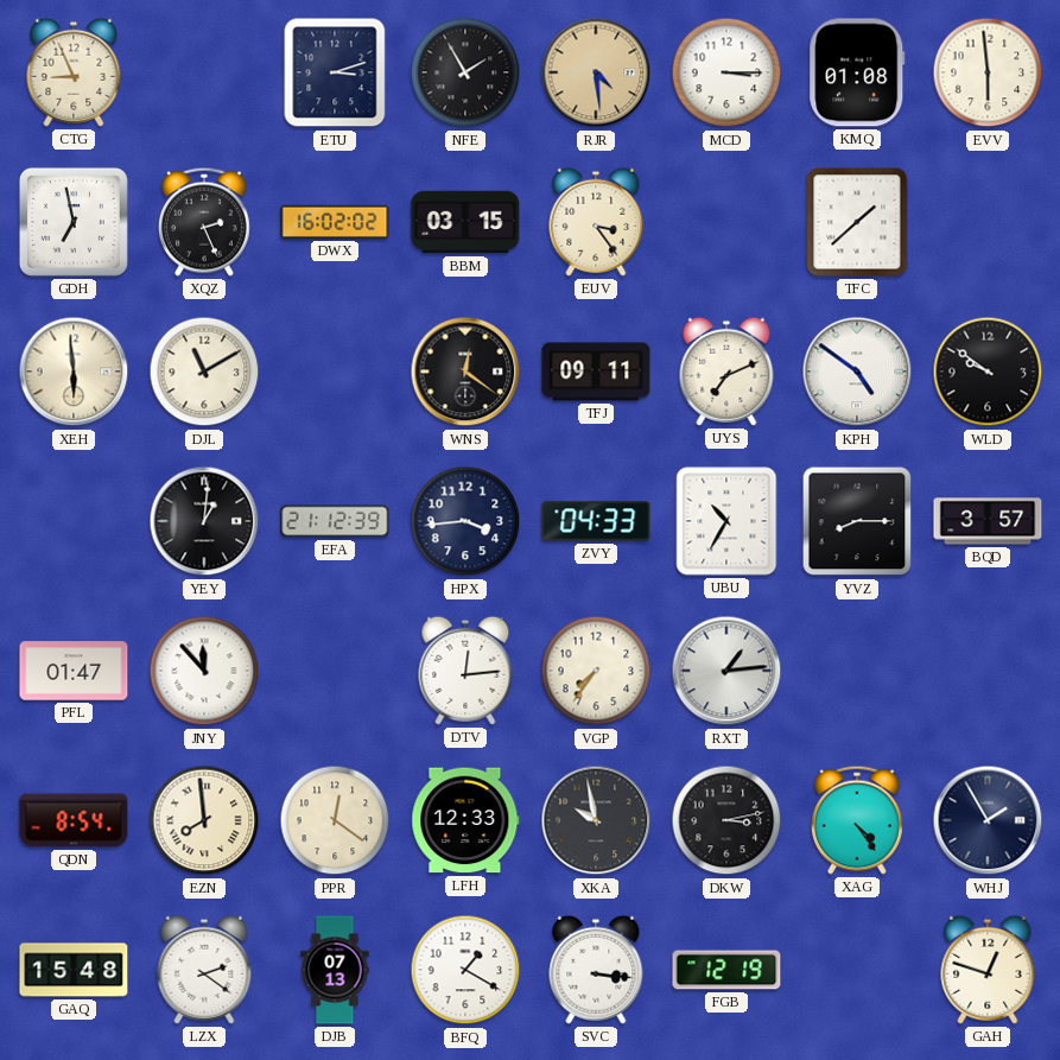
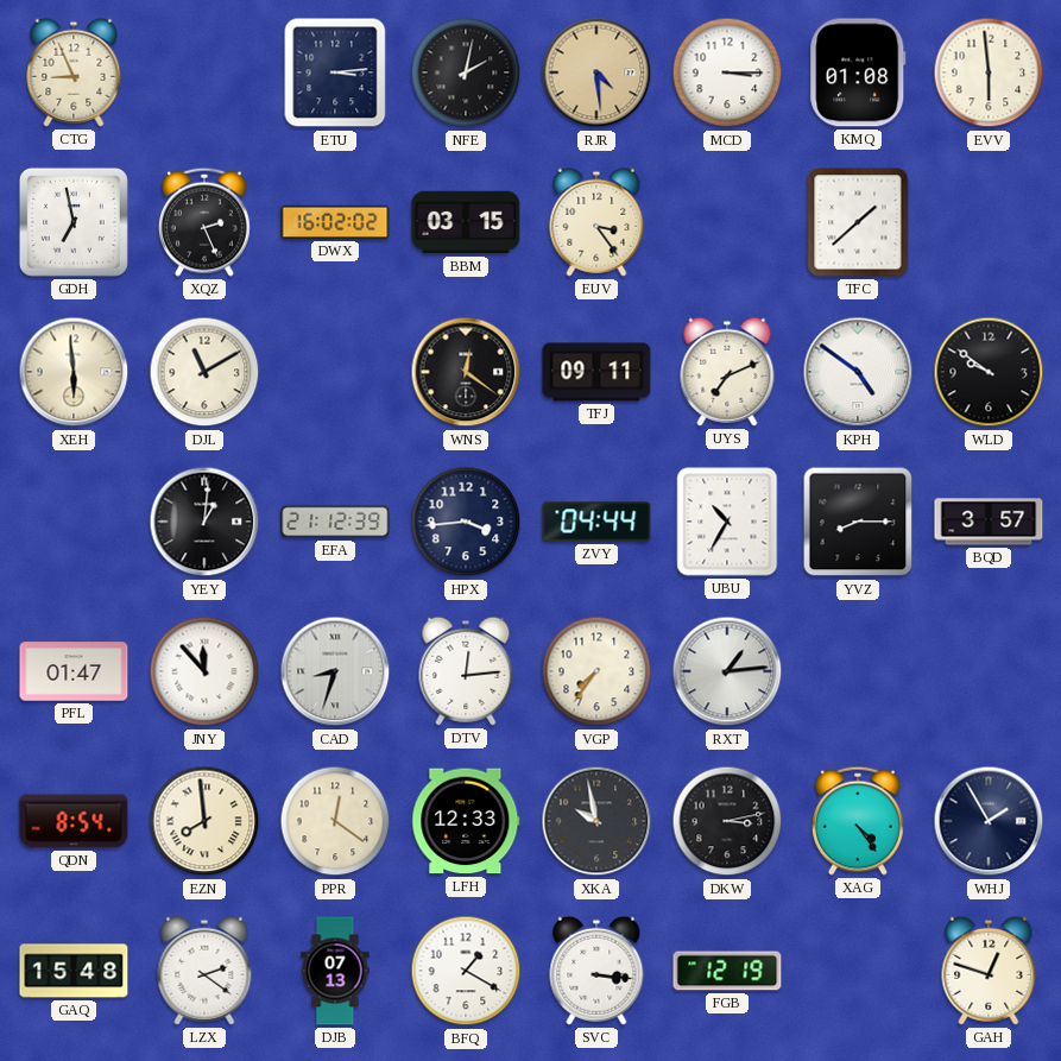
ETU: 3:12 -> 3:14 (335, 72)
NFE: 1:55 -> 2:02 (466, 72)
ZVY: 04:33 -> 04:44 (596, 522)
CAD: none -> 8:33 (335, 671)
